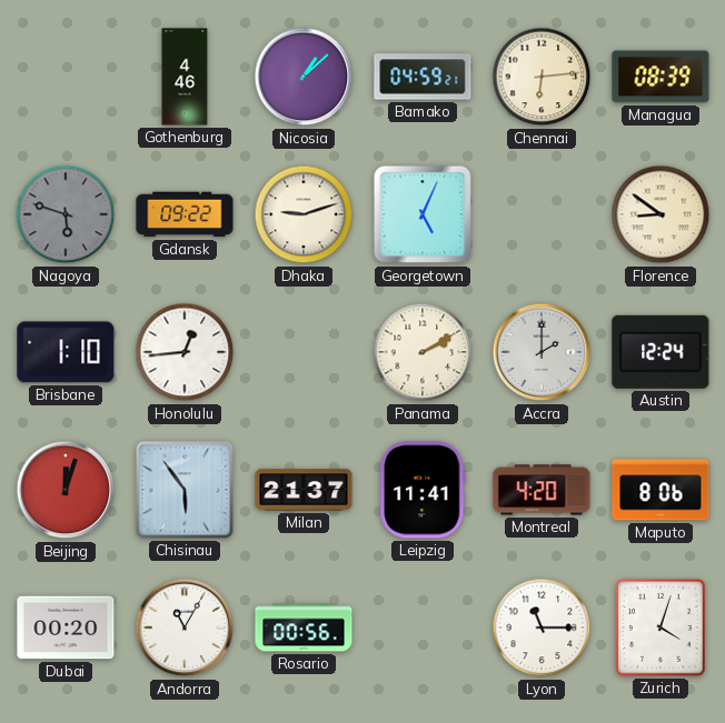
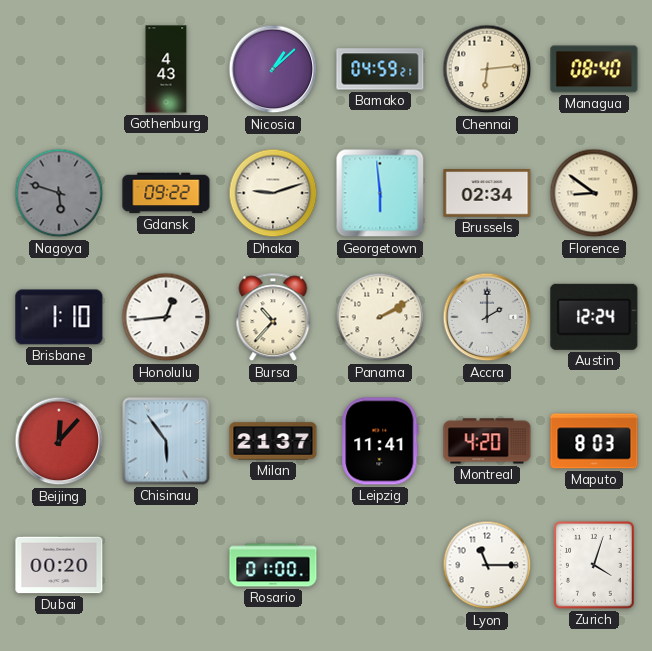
Gothenburg: 4:46 -> 4:43 (166, 69)
Managua: 08:39 -> 08:40 (594, 69)
Georgetown: 5:04 -> 5:59 (380, 193)
Brussels: none -> 02:34 (487, 193)
Bursa: none -> 10:37 (273, 318)
Beijing: 12:03 -> 12:07 (59, 441)
Maputo: 8:06 -> 8:03 (594, 441)
Andorra: 11:05 -> none (185, 627)
Rosario: 00:56 -> 01:00 (273, 565)
